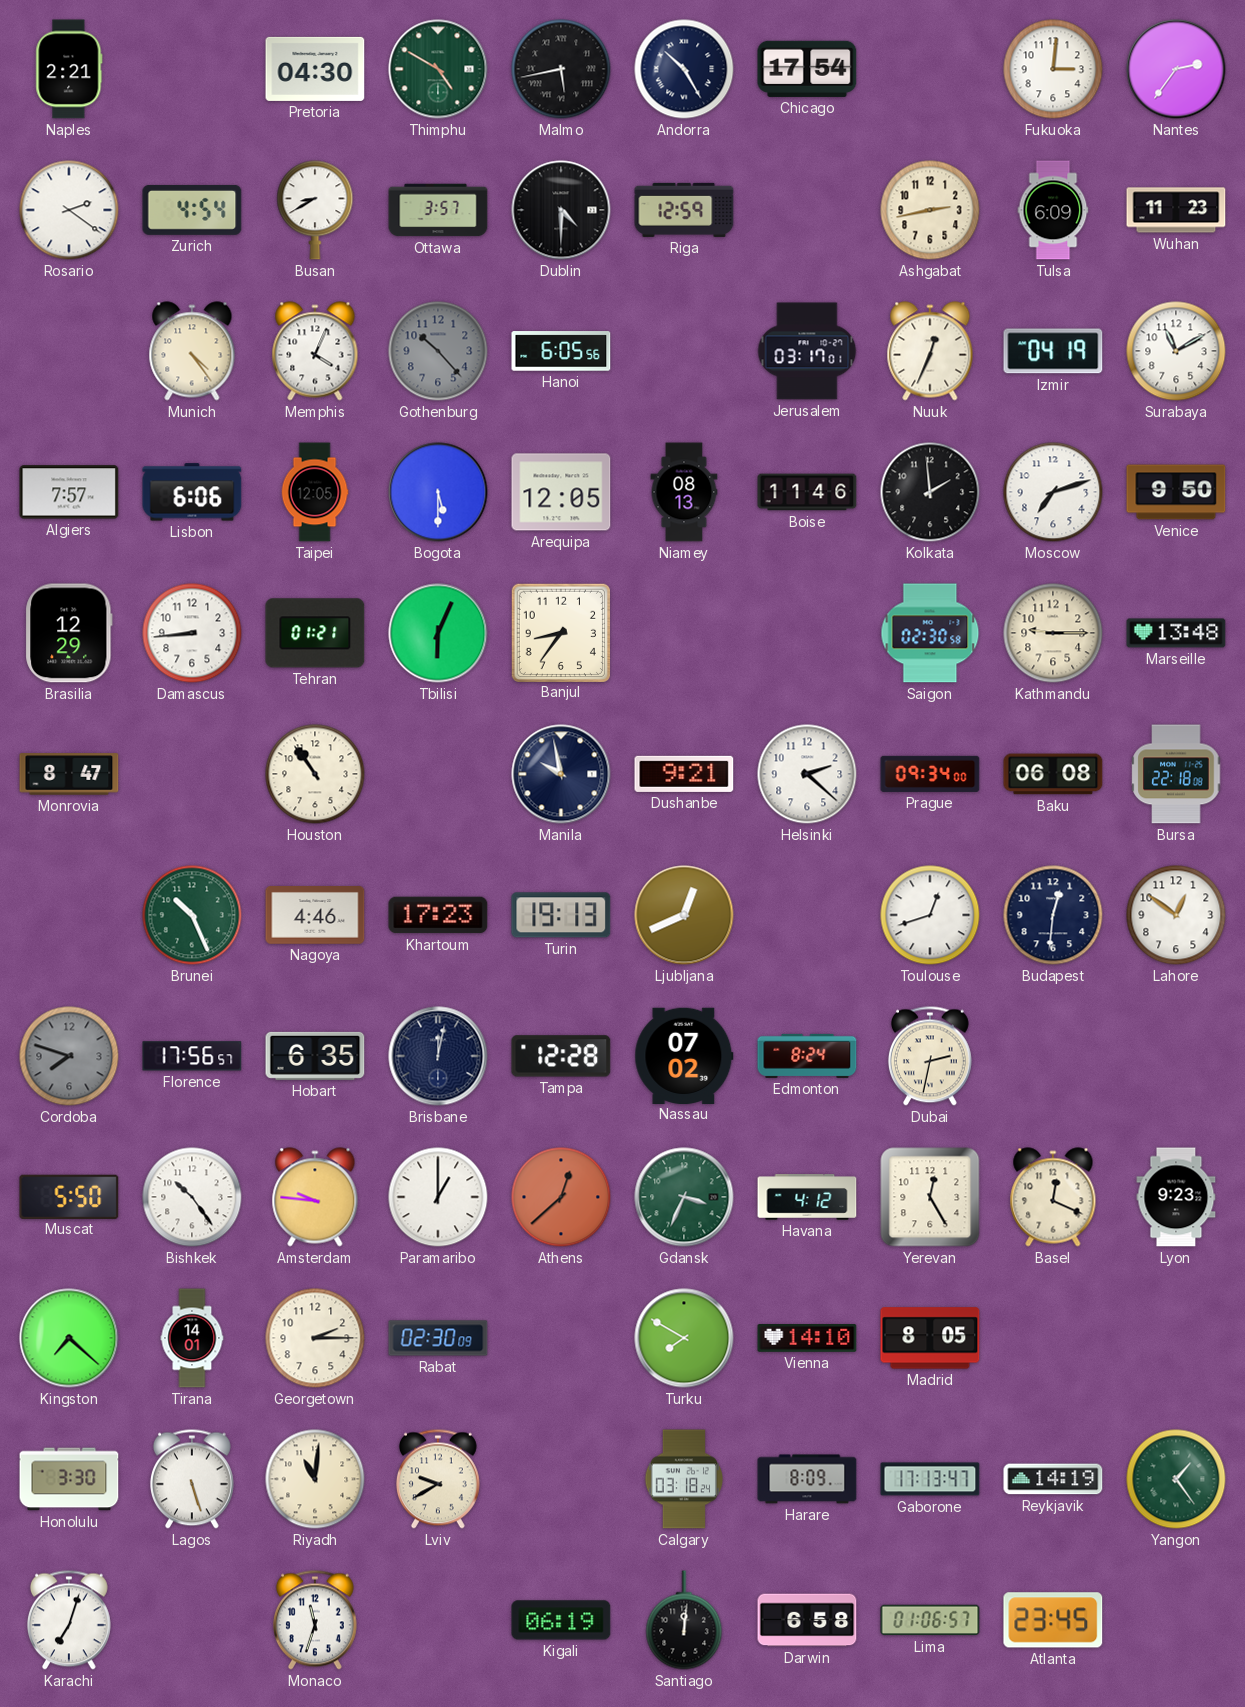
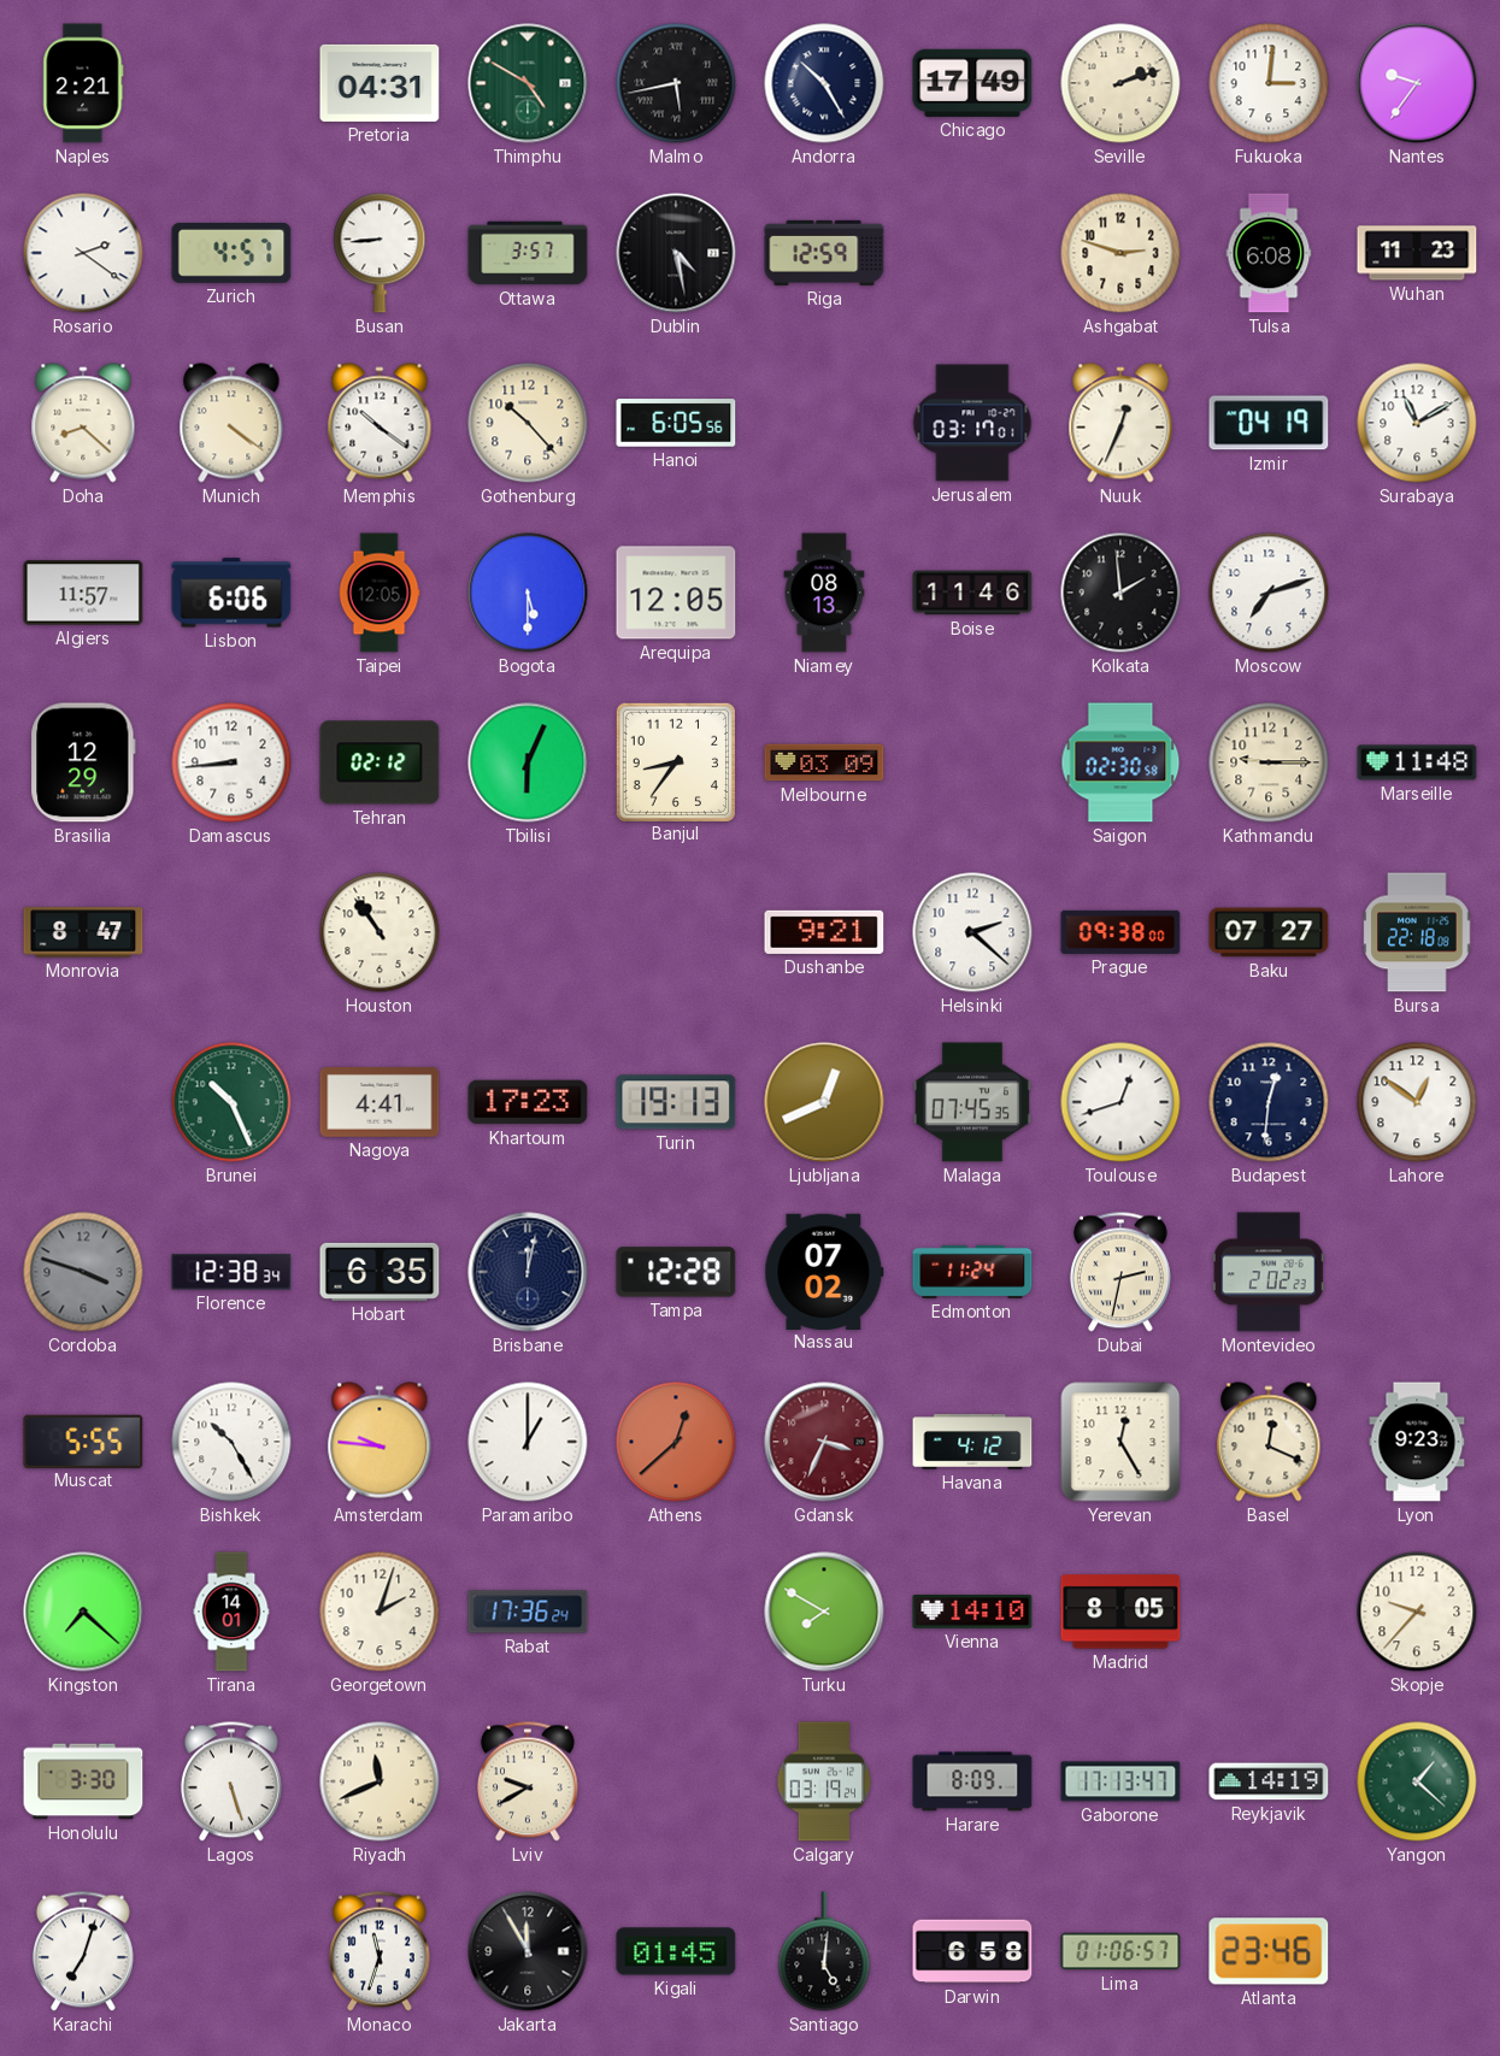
Pretoria: 04:30 -> 04:31 (380, 83)
Chicago: 17:54 -> 17:49 (972, 83)
Seville: none -> 2:12 (1120, 83)
Nantes: 2:36 -> 9:36 (1417, 83)
Zurich: 4:54 -> 4:57 (231, 253)
Busan: 8:40 -> 8:44 (380, 253)
Dublin: 4:30 -> 4:28 (676, 253)
Ashgabat: 2:43 -> 2:48 (1120, 253)
Tulsa: 6:09 -> 6:08 (1269, 253)
Doha: none -> 8:22 (83, 423)
Munich: 4:24 -> 4:21 (231, 423)
Memphis: 4:04 -> 10:21 (380, 423)
Gothenburg dial: grey -> cream (528, 423)
Algiers: 7:57 -> 11:57 (83, 593)
Venice: 9:50 -> none (1176, 492)
Tehran: 01:21 -> 02:12 (380, 762)
Melbourne: none -> 03:09 (824, 762)
Marseille: 13:48 -> 11:48 (1417, 762)
Manila: 9:58 -> none (561, 774)
Prague: 09:34 -> 09:38 (1120, 932)
Baku: 06:08 -> 07:27 (1269, 932)
Nagoya: 4:46 -> 4:41 (380, 1103)
Malaga: none -> 07:45 (972, 1102)
Cordoba: 7:48 -> 3:48 (83, 1272)
Florence: 17:56 -> 12:38 (231, 1272)
Edmonton: 8:24 -> 11:24 (972, 1272)
Montevideo: none -> 2:02 (1269, 1272)
Muscat: 5:50 -> 5:55 (83, 1441)
Bishkek: 10:24 -> 10:25 (231, 1442)
Gdansk dial: green -> burgundy (824, 1442)
Georgetown: 2:15 -> 2:03 (380, 1612)
Rabat: 02:30 -> 17:36 (528, 1612)
Skopje: none -> 9:37 (1417, 1612)
Riyadh: 11:01 -> 11:41 (380, 1781)
Calgary: 03:18 -> 03:19 (824, 1781)
Yangon: 1:24 -> 1:22 (1417, 1781)
Jakarta: none -> 11:55 (528, 1951)
Kigali: 06:19 -> 01:45 (676, 1951)
Santiago: 12:01 -> 5:01 (824, 1951)
Atlanta: 23:45 -> 23:46 (1269, 1951)
